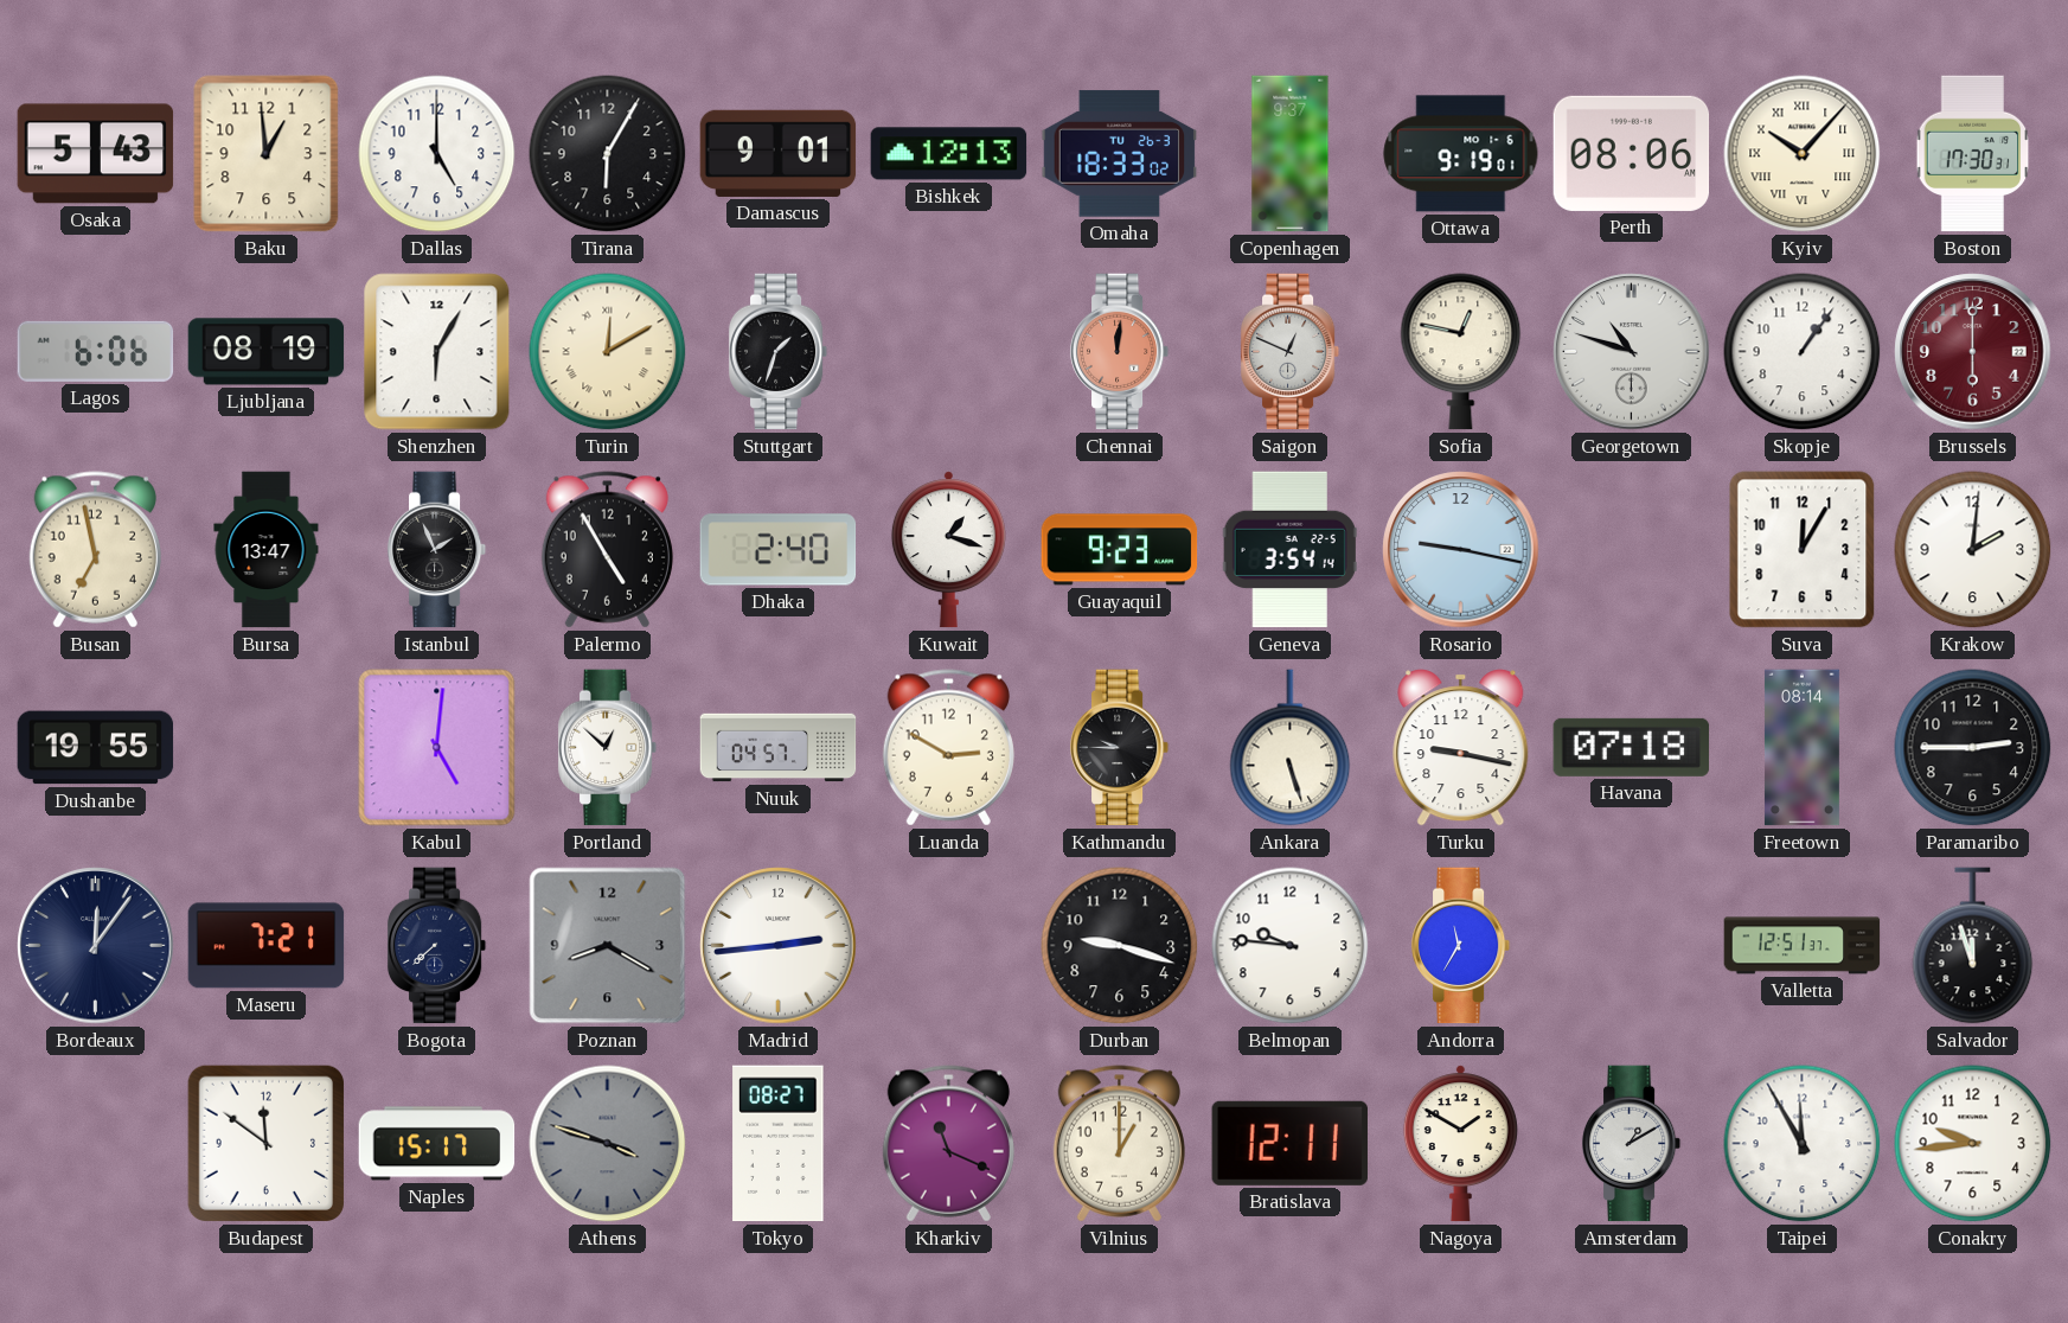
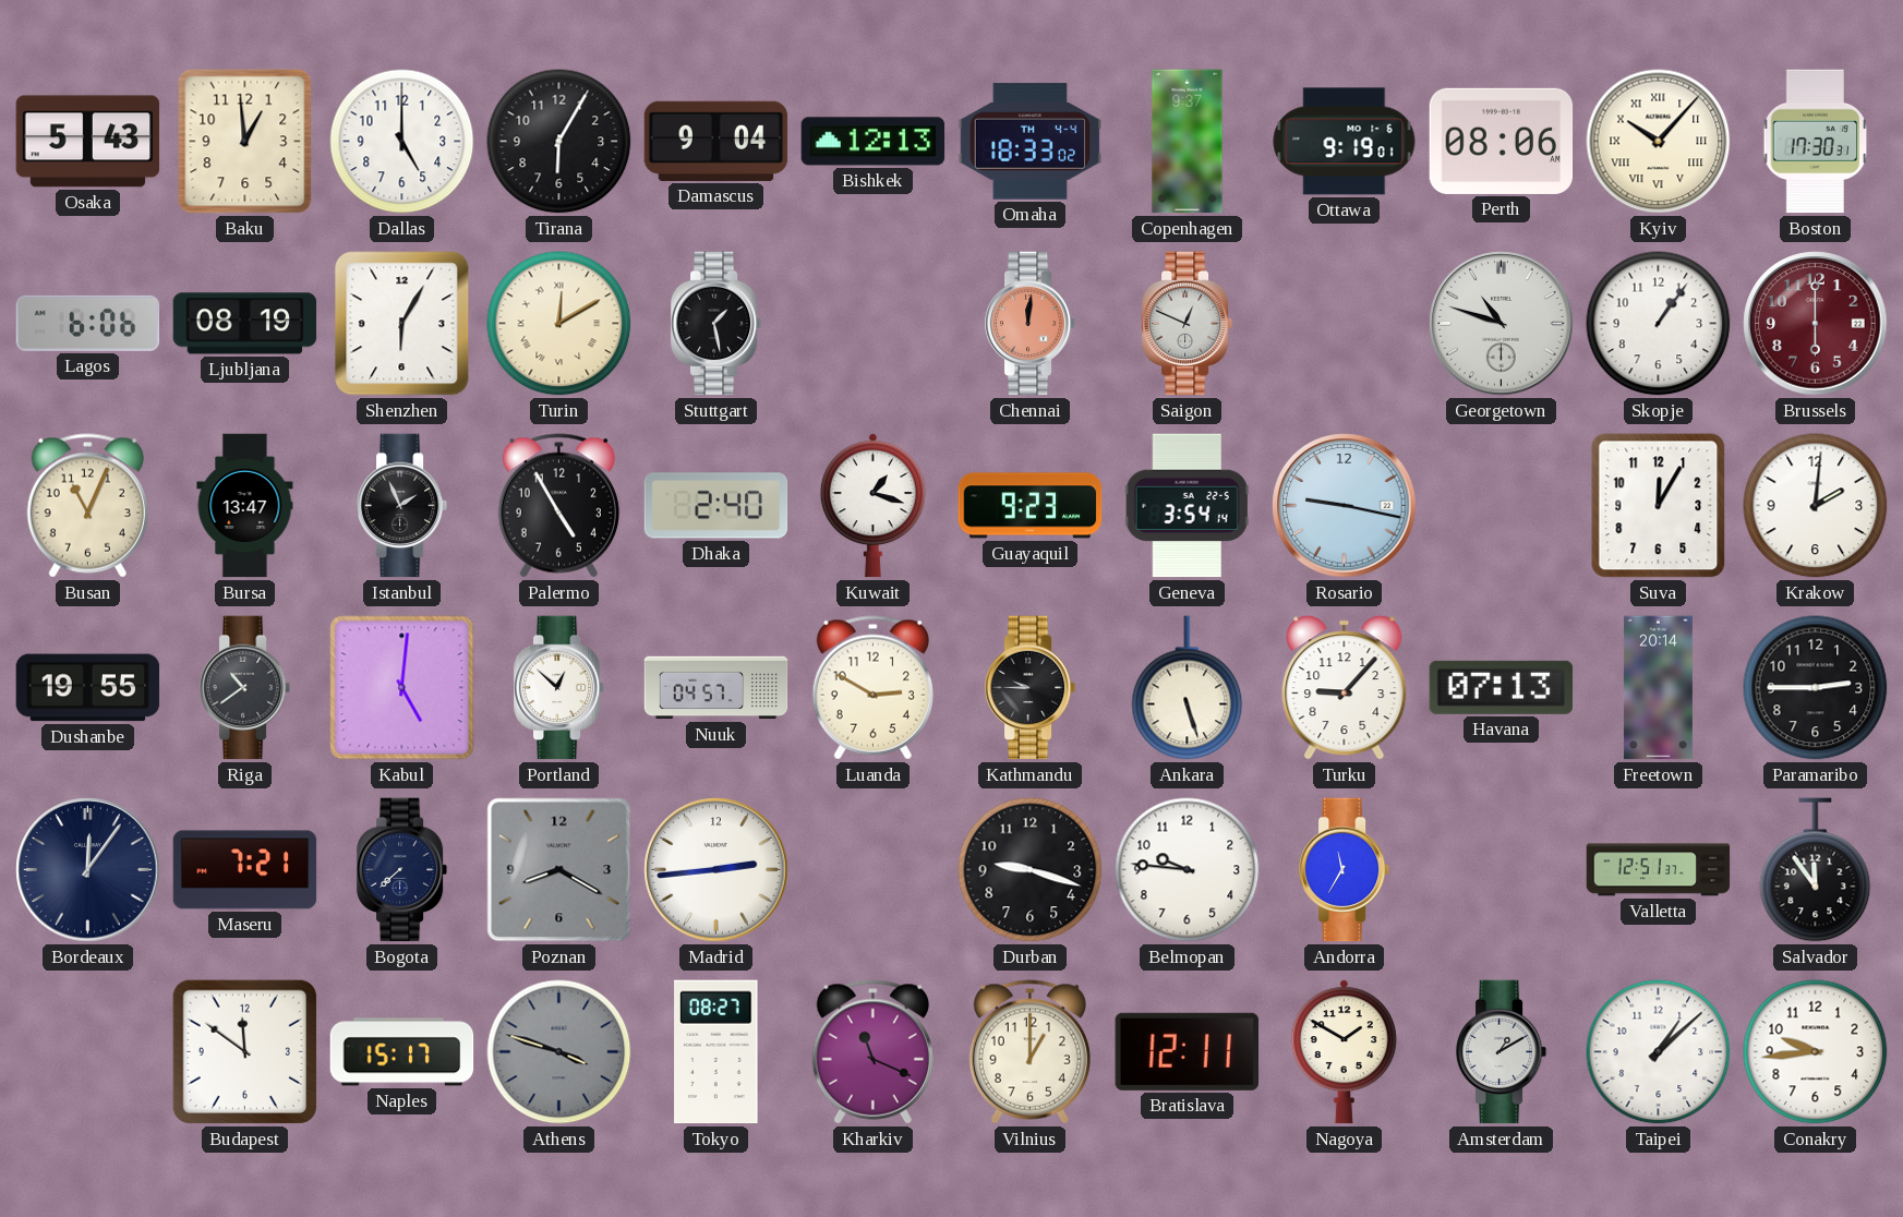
Damascus: 9:01 -> 9:04 (716, 141)
Omaha date: TU 26-3 -> TH 4-4 (1031, 142)
Stuttgart: 1:33 -> 1:28 (716, 324)
Sofia: 12:47 -> none (1461, 352)
Busan: 6:58 -> 11:04 (87, 506)
Riga: none -> 10:39 (245, 688)
Turku: 9:17 -> 9:07 (1345, 688)
Havana: 07:18 -> 07:13 (1502, 687)
Freetown: 08:14 -> 20:14 (1658, 688)
Salvador: 11:57 -> 11:54 (1816, 870)
Taipei: 11:55 -> 1:08 (1659, 1052)
